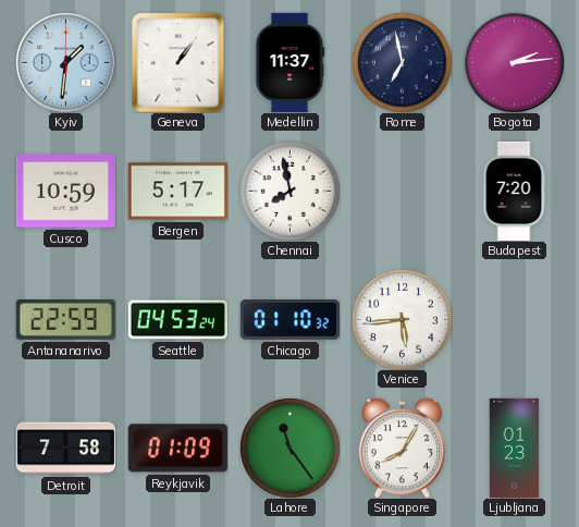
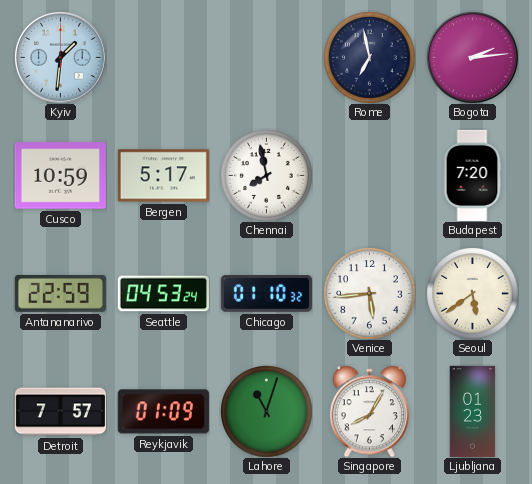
Geneva: 1:06 -> none (178, 62)
Medellin: 11:37 -> none (291, 62)
Seoul: none -> 5:39 (473, 294)
Detroit: 7:58 -> 7:57 (60, 412)
Lahore: 11:24 -> 11:03 (267, 412)
